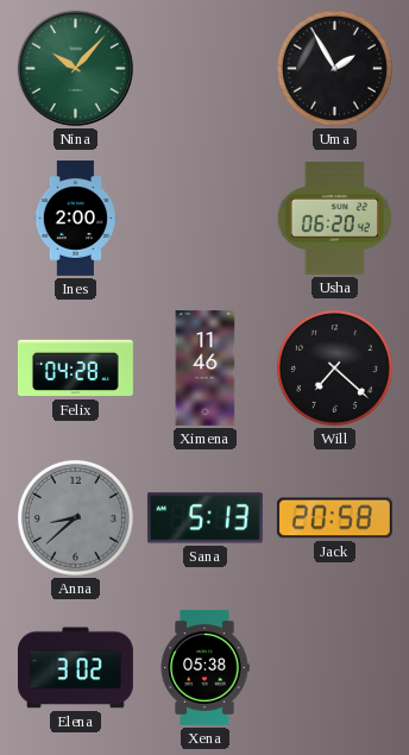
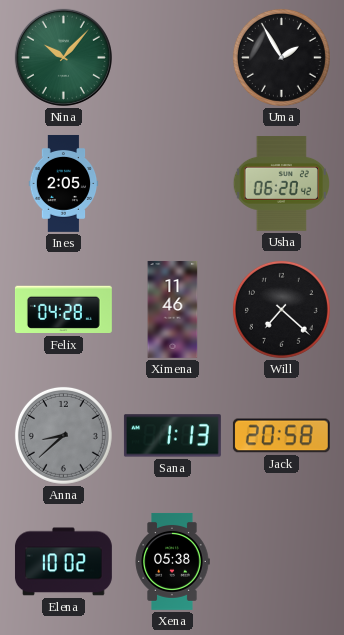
Ines: 2:00 -> 2:05 (64, 183)
Sana: 5:13 -> 1:13 (172, 436)
Elena: 3:02 -> 10:02 (63, 562)
